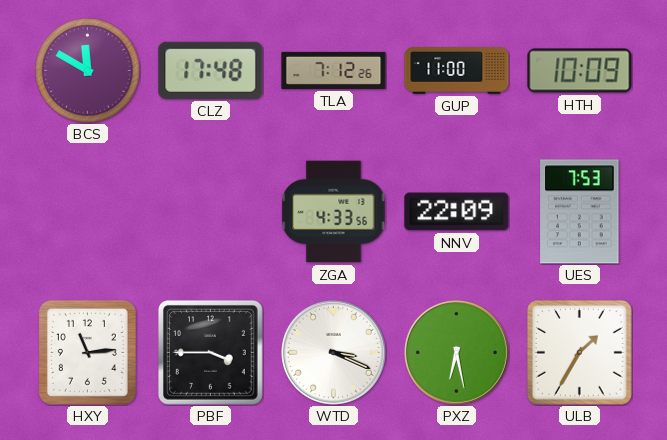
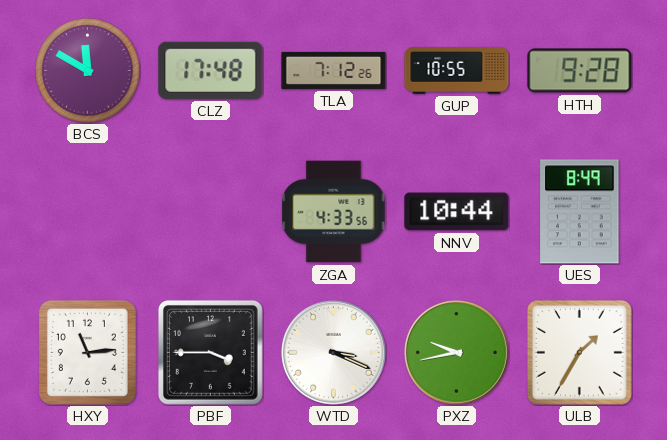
GUP: 11:00 -> 10:55 (457, 71)
HTH: 10:09 -> 9:28 (580, 71)
NNV: 22:09 -> 10:44 (457, 212)
UES: 7:53 -> 8:49 (580, 212)
PXZ: 6:28 -> 9:43 (456, 352)
